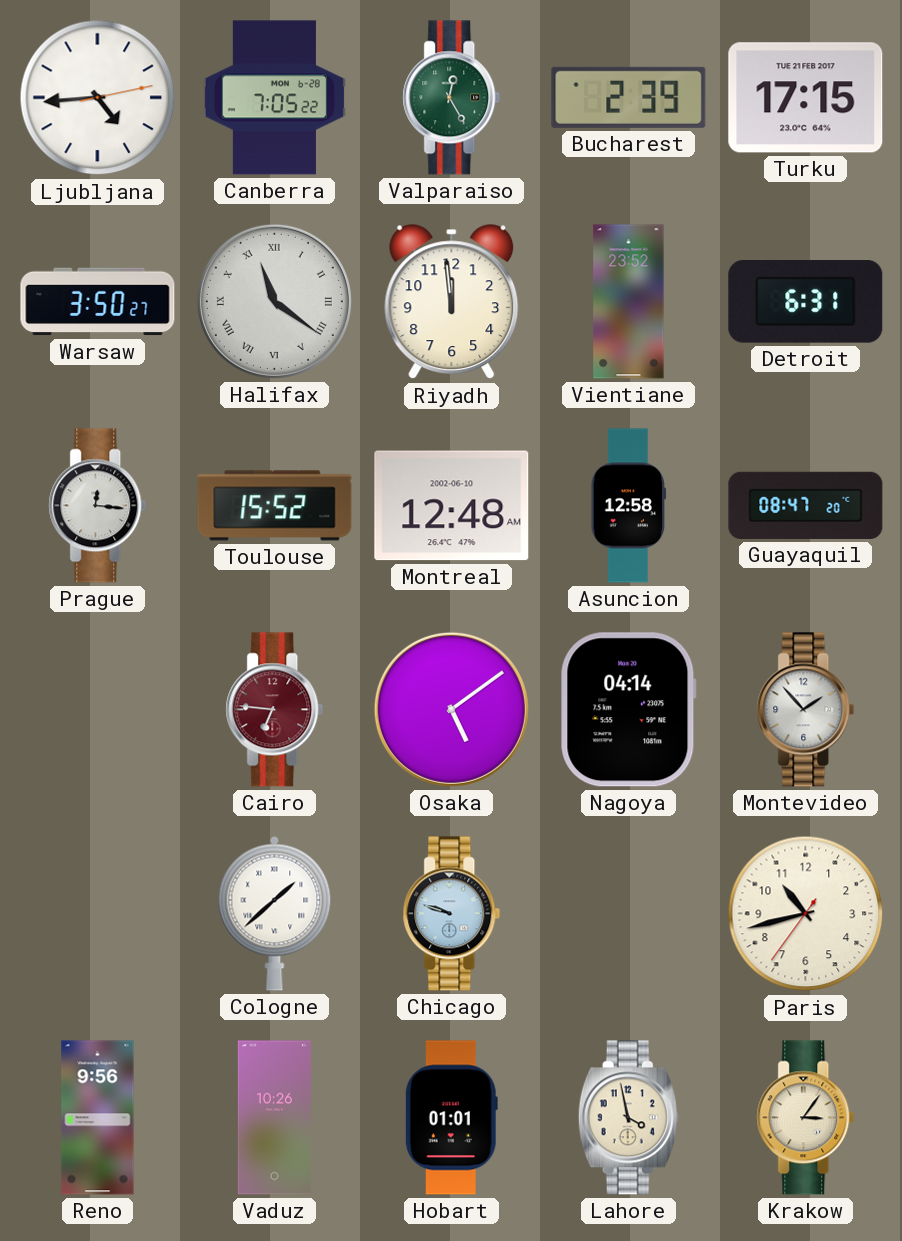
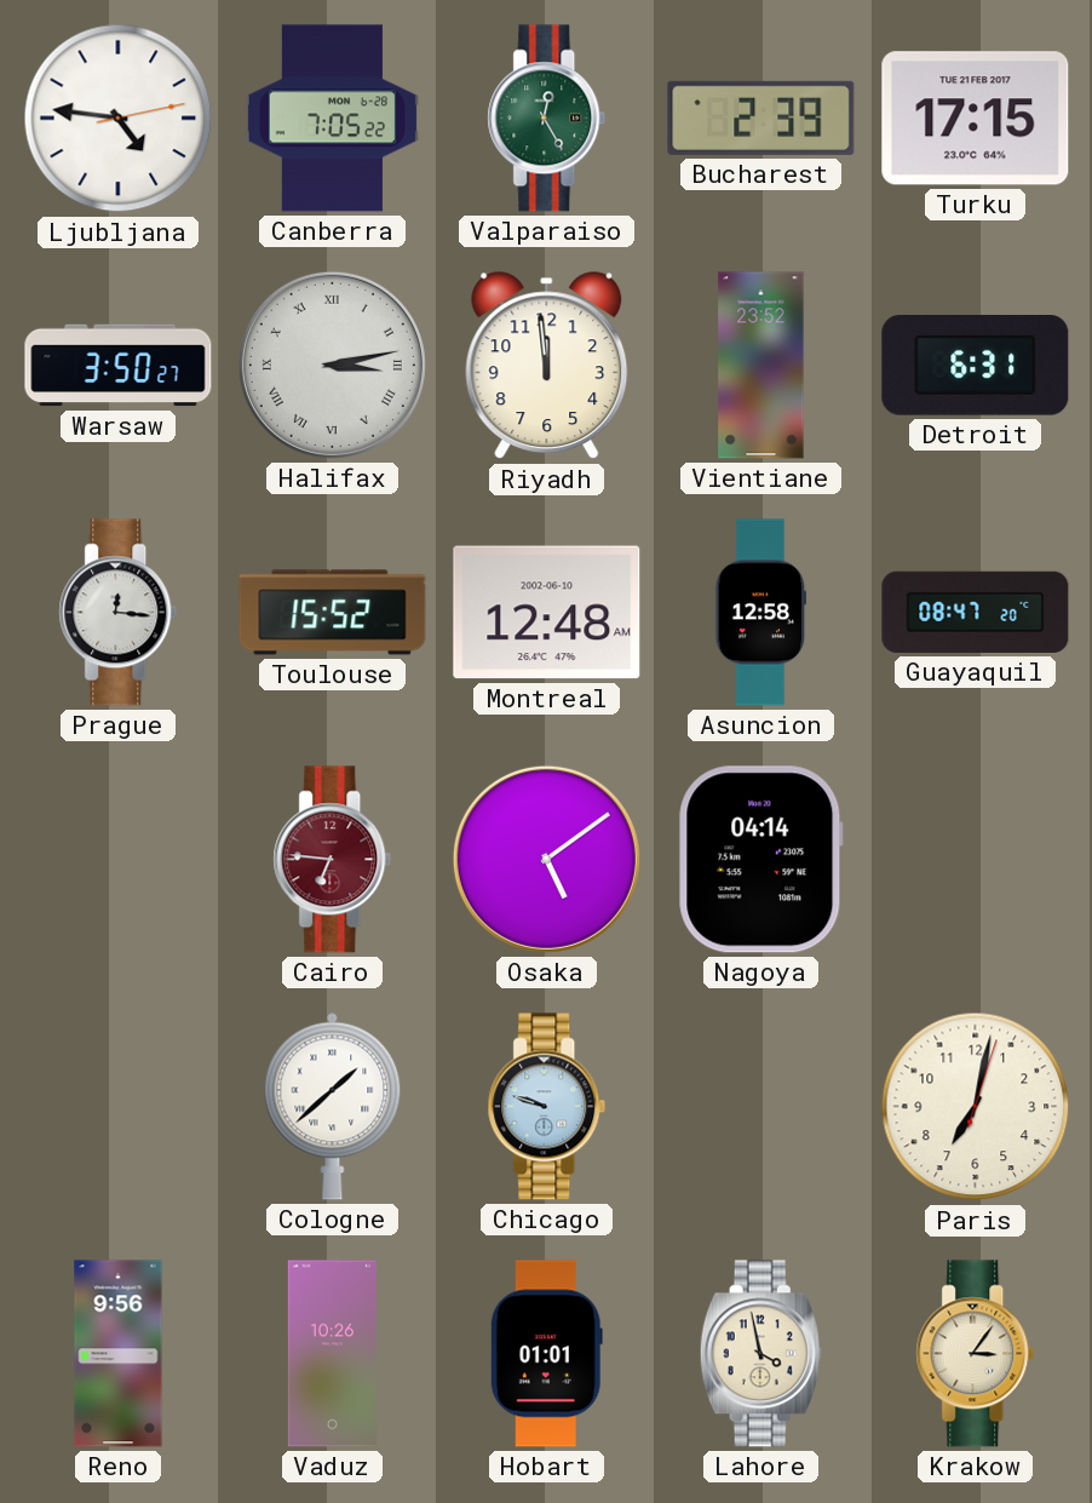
Ljubljana: 4:44 -> 4:46 (119, 119)
Halifax: 11:21 -> 3:13 (332, 365)
Montevideo: 1:53 -> none (806, 710)
Paris: 10:42 -> 7:02 (976, 1107)
